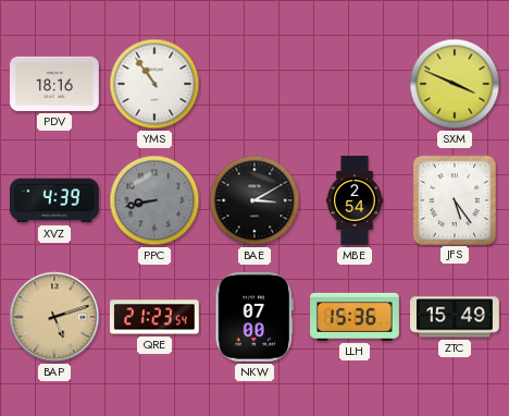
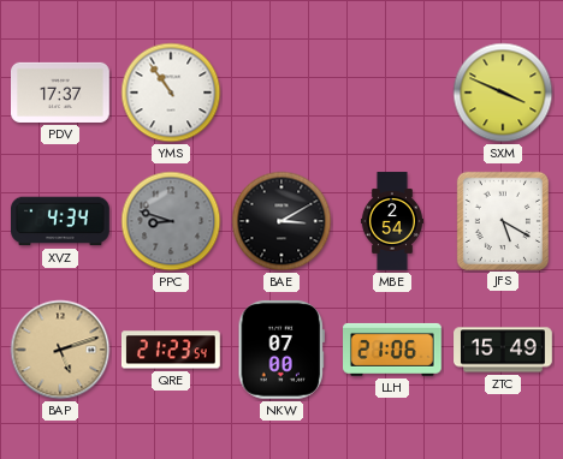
PDV: 18:16 -> 17:37 (61, 93)
XVZ: 4:39 -> 4:34 (61, 221)
PPC: 8:43 -> 8:48 (171, 221)
JFS: 5:24 -> 5:20 (503, 220)
LLH: 15:36 -> 21:06 (393, 350)
